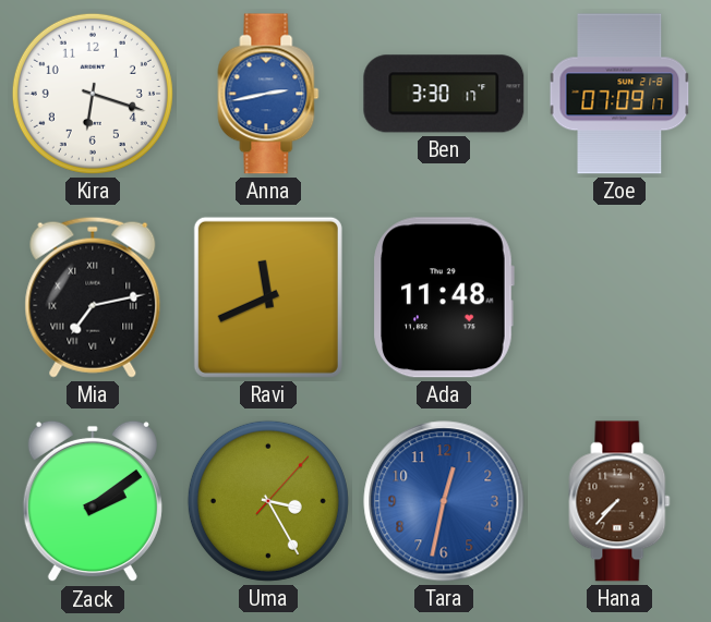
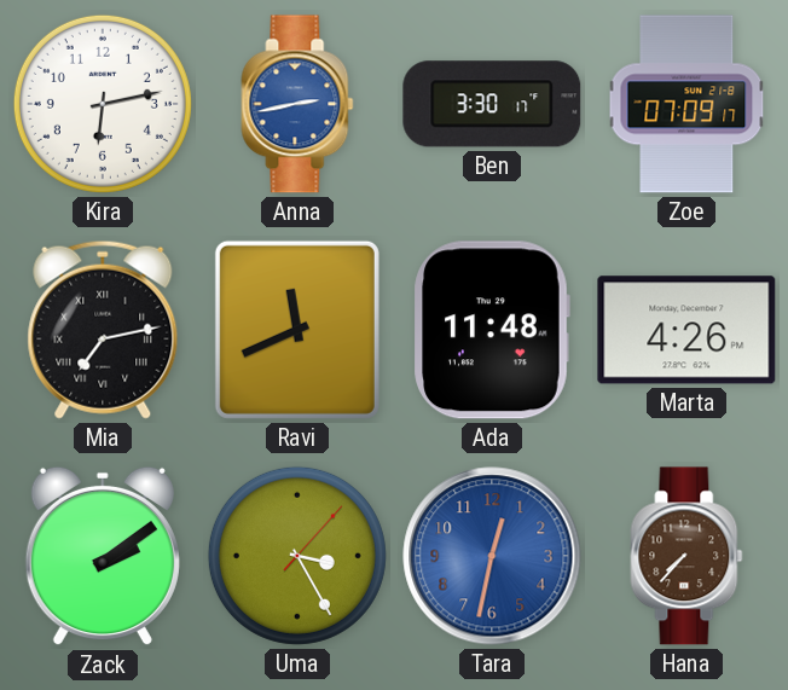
Kira: 6:18 -> 6:13 (103, 104)
Marta: none -> 4:26 (686, 330)
